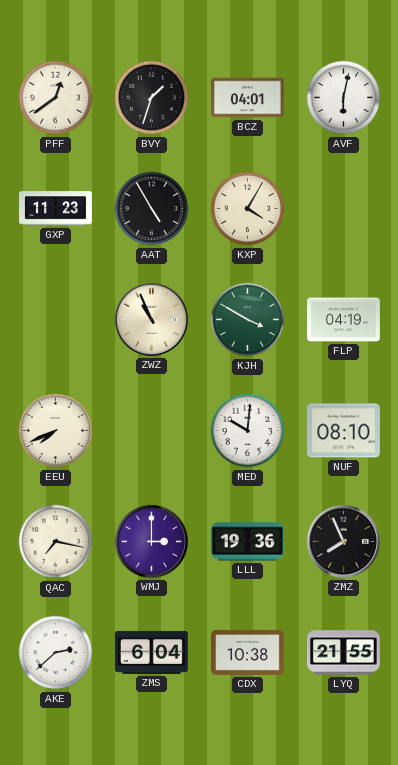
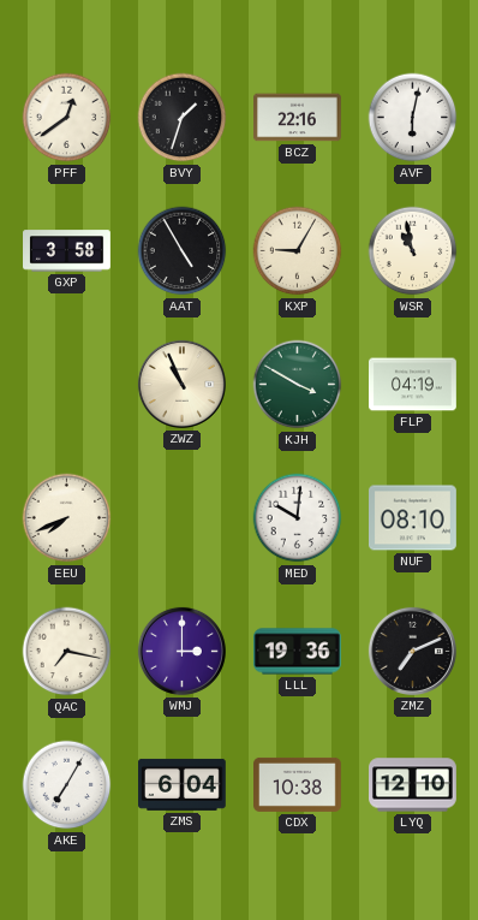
BCZ: 04:01 -> 22:16 (298, 118)
GXP: 11:23 -> 3:58 (67, 251)
KXP: 4:05 -> 9:05 (298, 251)
WSR: none -> 10:58 (413, 251)
ZMZ: 7:56 -> 7:11 (412, 651)
AKE: 2:38 -> 7:05 (67, 785)
LYQ: 21:55 -> 12:10 (413, 785)
